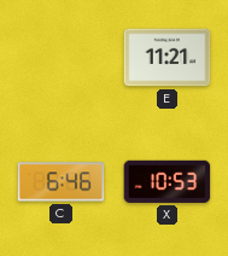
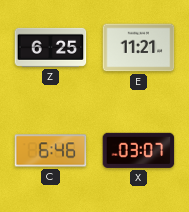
Z: none -> 6:25 (51, 47)
X: 10:53 -> 03:07 (139, 150)
